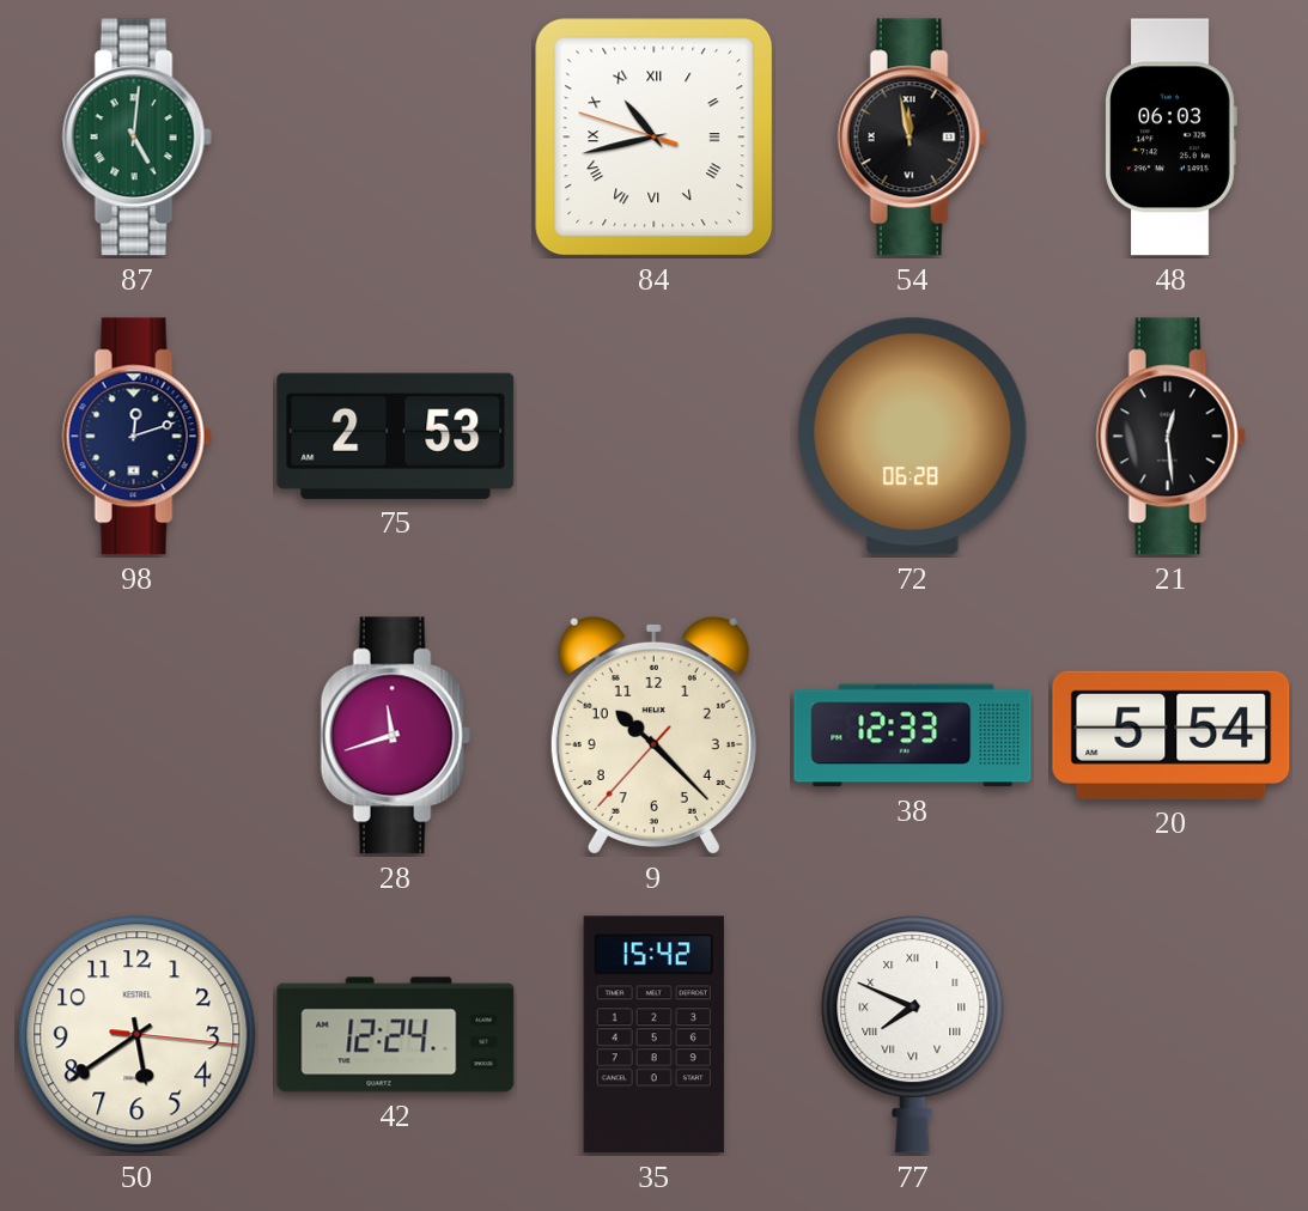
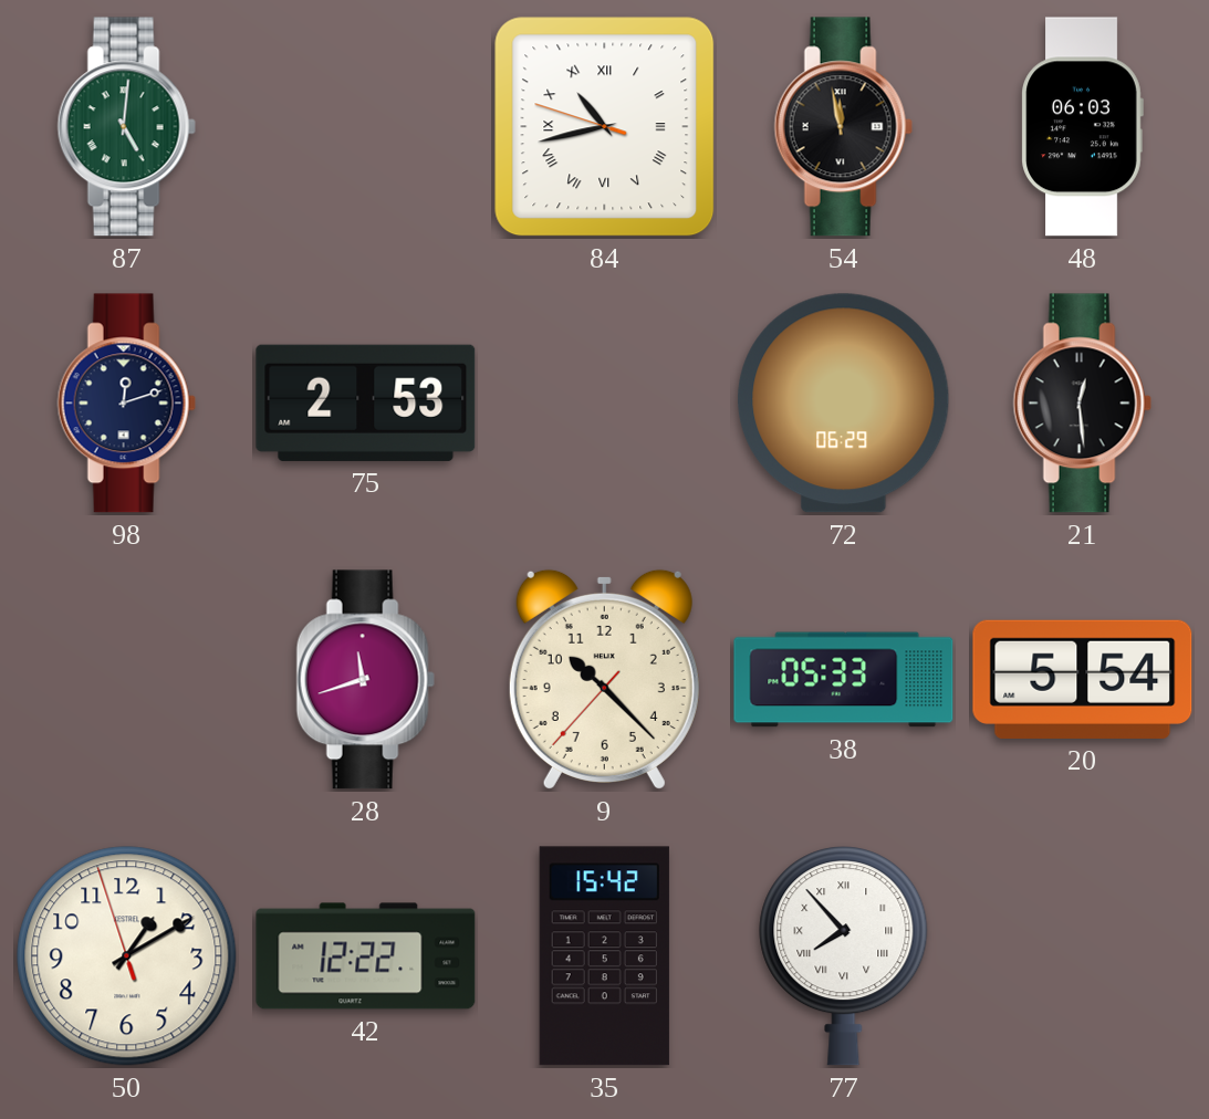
72: 06:28 -> 06:29 (844, 404)
38: 12:33 -> 05:33 (844, 680)
50: 5:39 -> 1:09 (127, 956)
42: 12:24 -> 12:22 (366, 956)
77: 7:49 -> 7:53 (844, 956)
